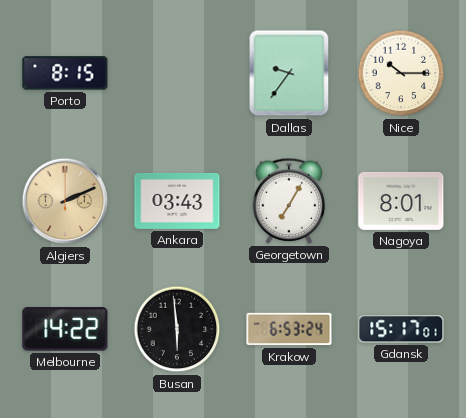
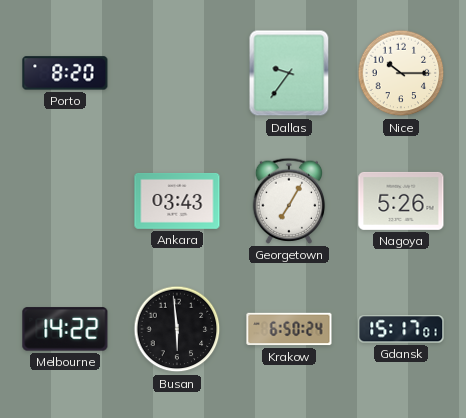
Porto: 8:15 -> 8:20 (65, 73)
Algiers: 2:11 -> none (65, 201)
Nagoya: 8:01 -> 5:26 (401, 201)
Krakow: 6:53 -> 6:50 (289, 329)
